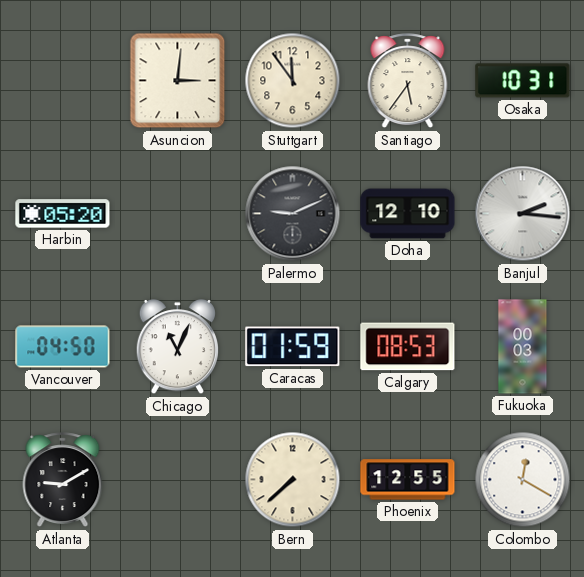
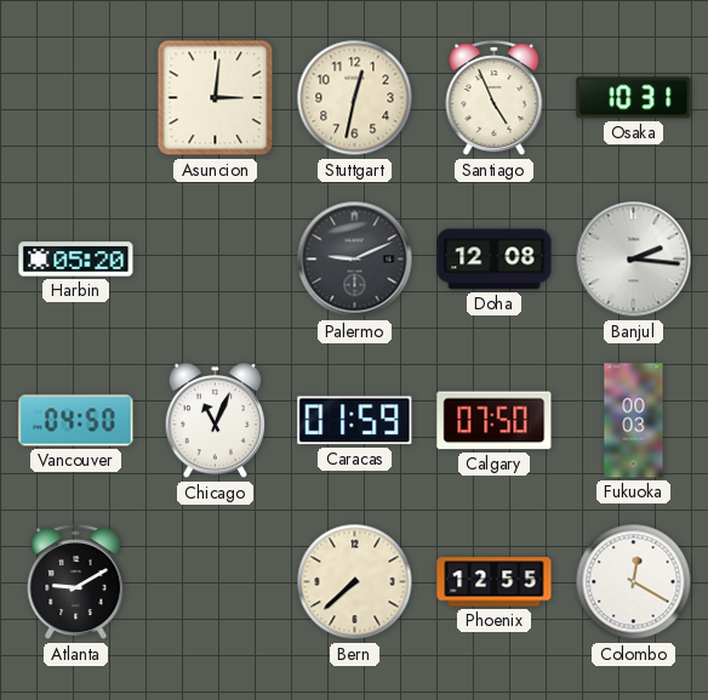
Stuttgart: 11:54 -> 12:32 (355, 98)
Santiago: 5:36 -> 4:56 (495, 98)
Doha: 12:10 -> 12:08 (495, 260)
Calgary: 08:53 -> 07:50 (495, 421)
